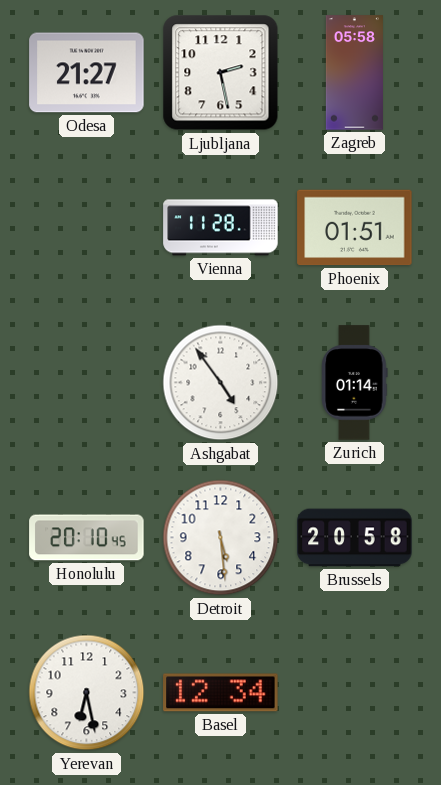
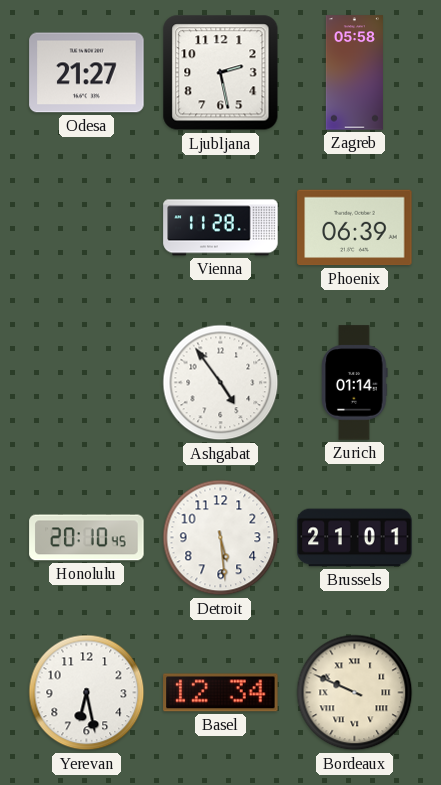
Phoenix: 01:51 -> 06:39 (355, 228)
Brussels: 20:58 -> 21:01 (355, 538)
Bordeaux: none -> 9:49 (355, 693)
